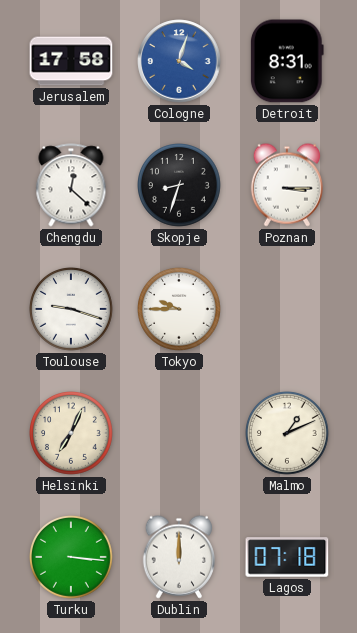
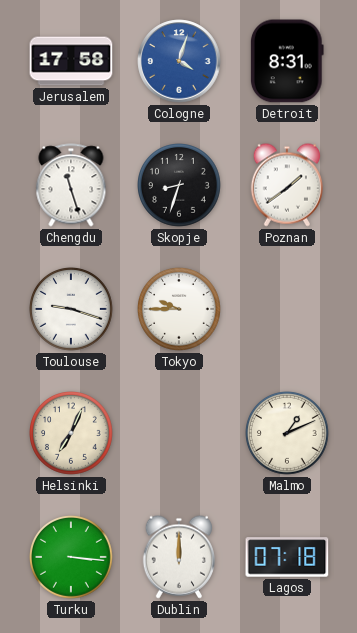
Chengdu: 12:22 -> 11:27 (71, 185)
Poznan: 3:15 -> 1:39 (286, 185)
